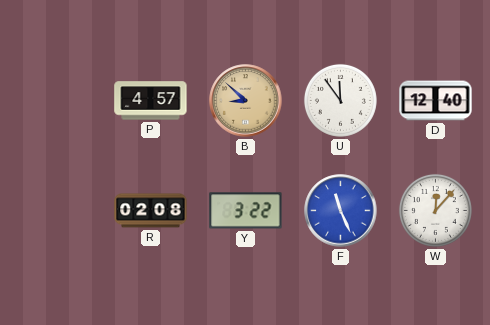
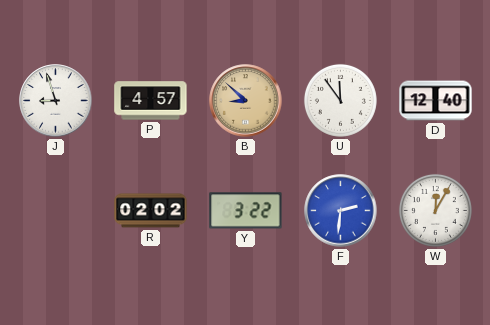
J: none -> 8:57 (56, 101)
R: 02:08 -> 02:02 (151, 211)
F: 11:26 -> 2:31 (341, 211)
W: 12:07 -> 12:05 (435, 210)
